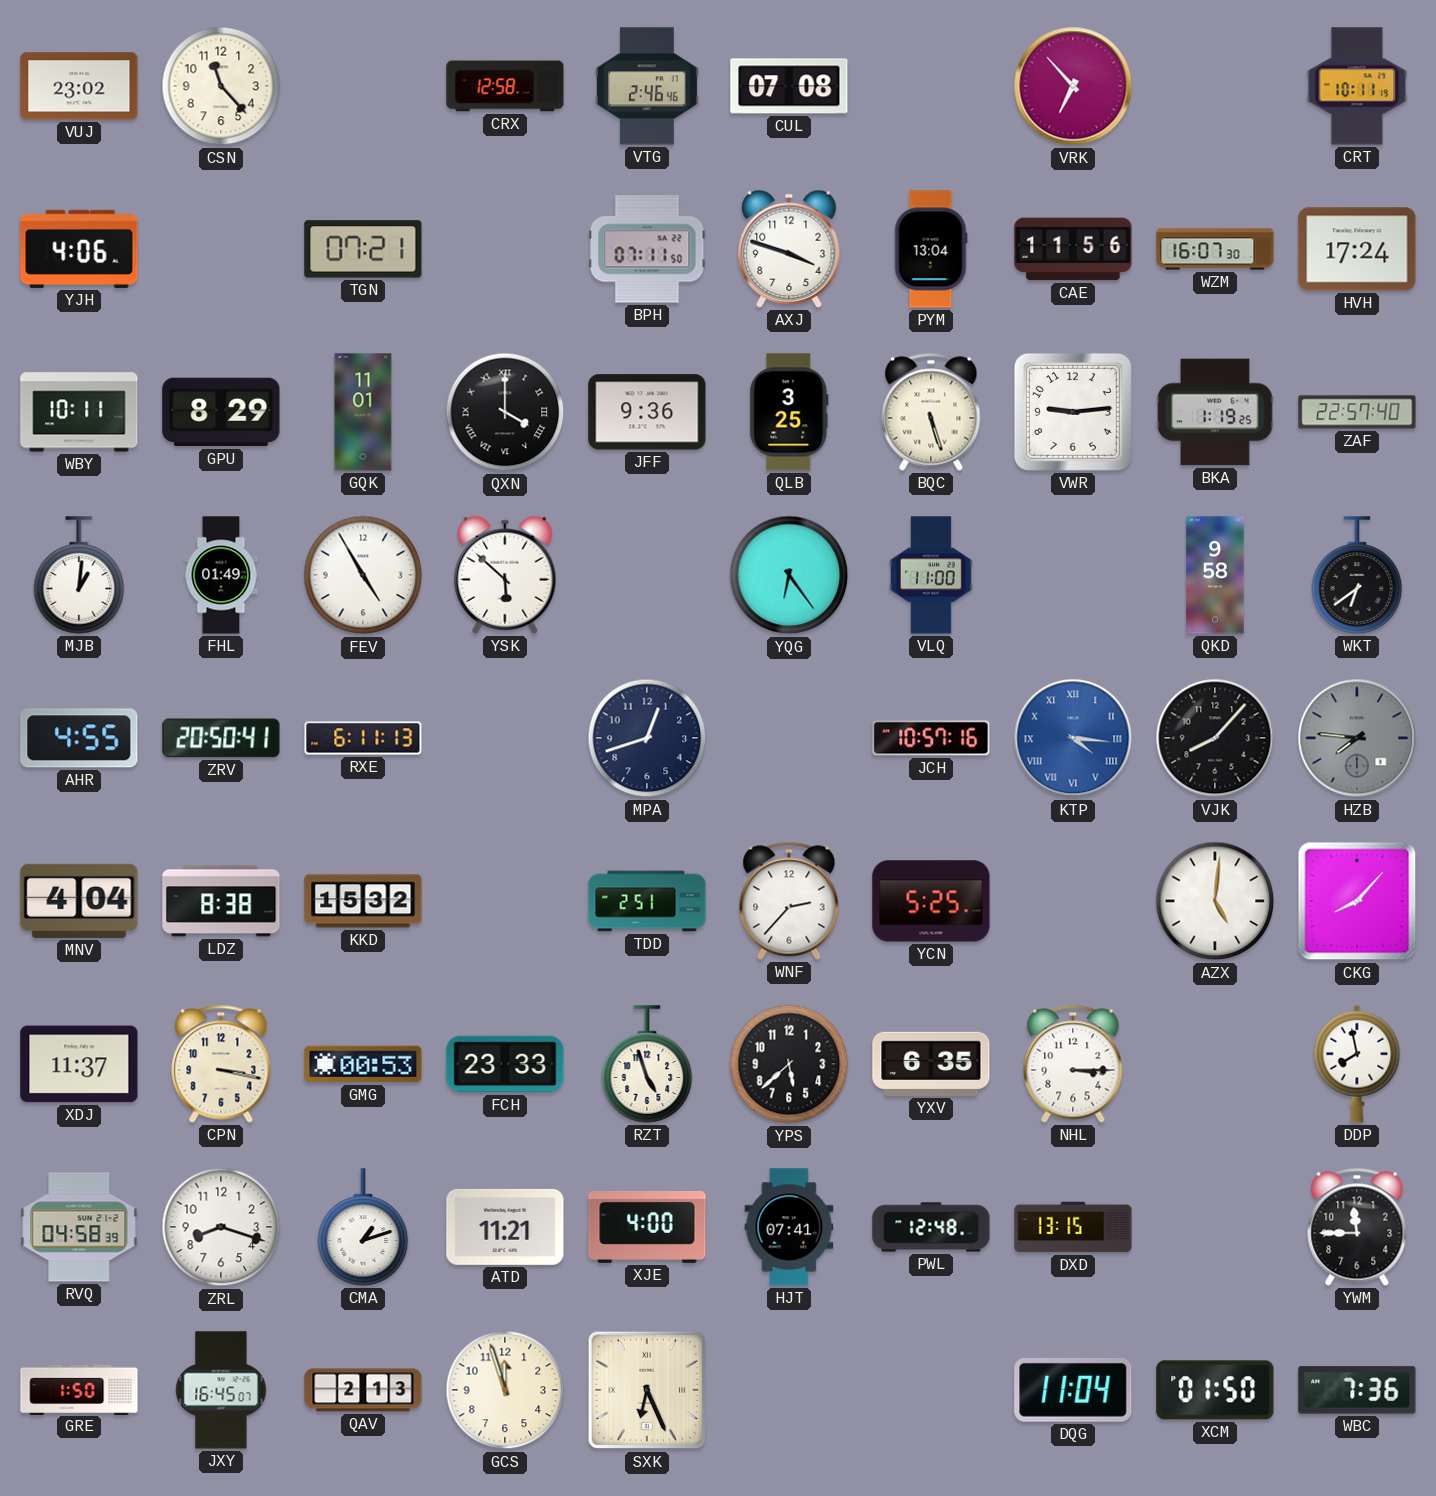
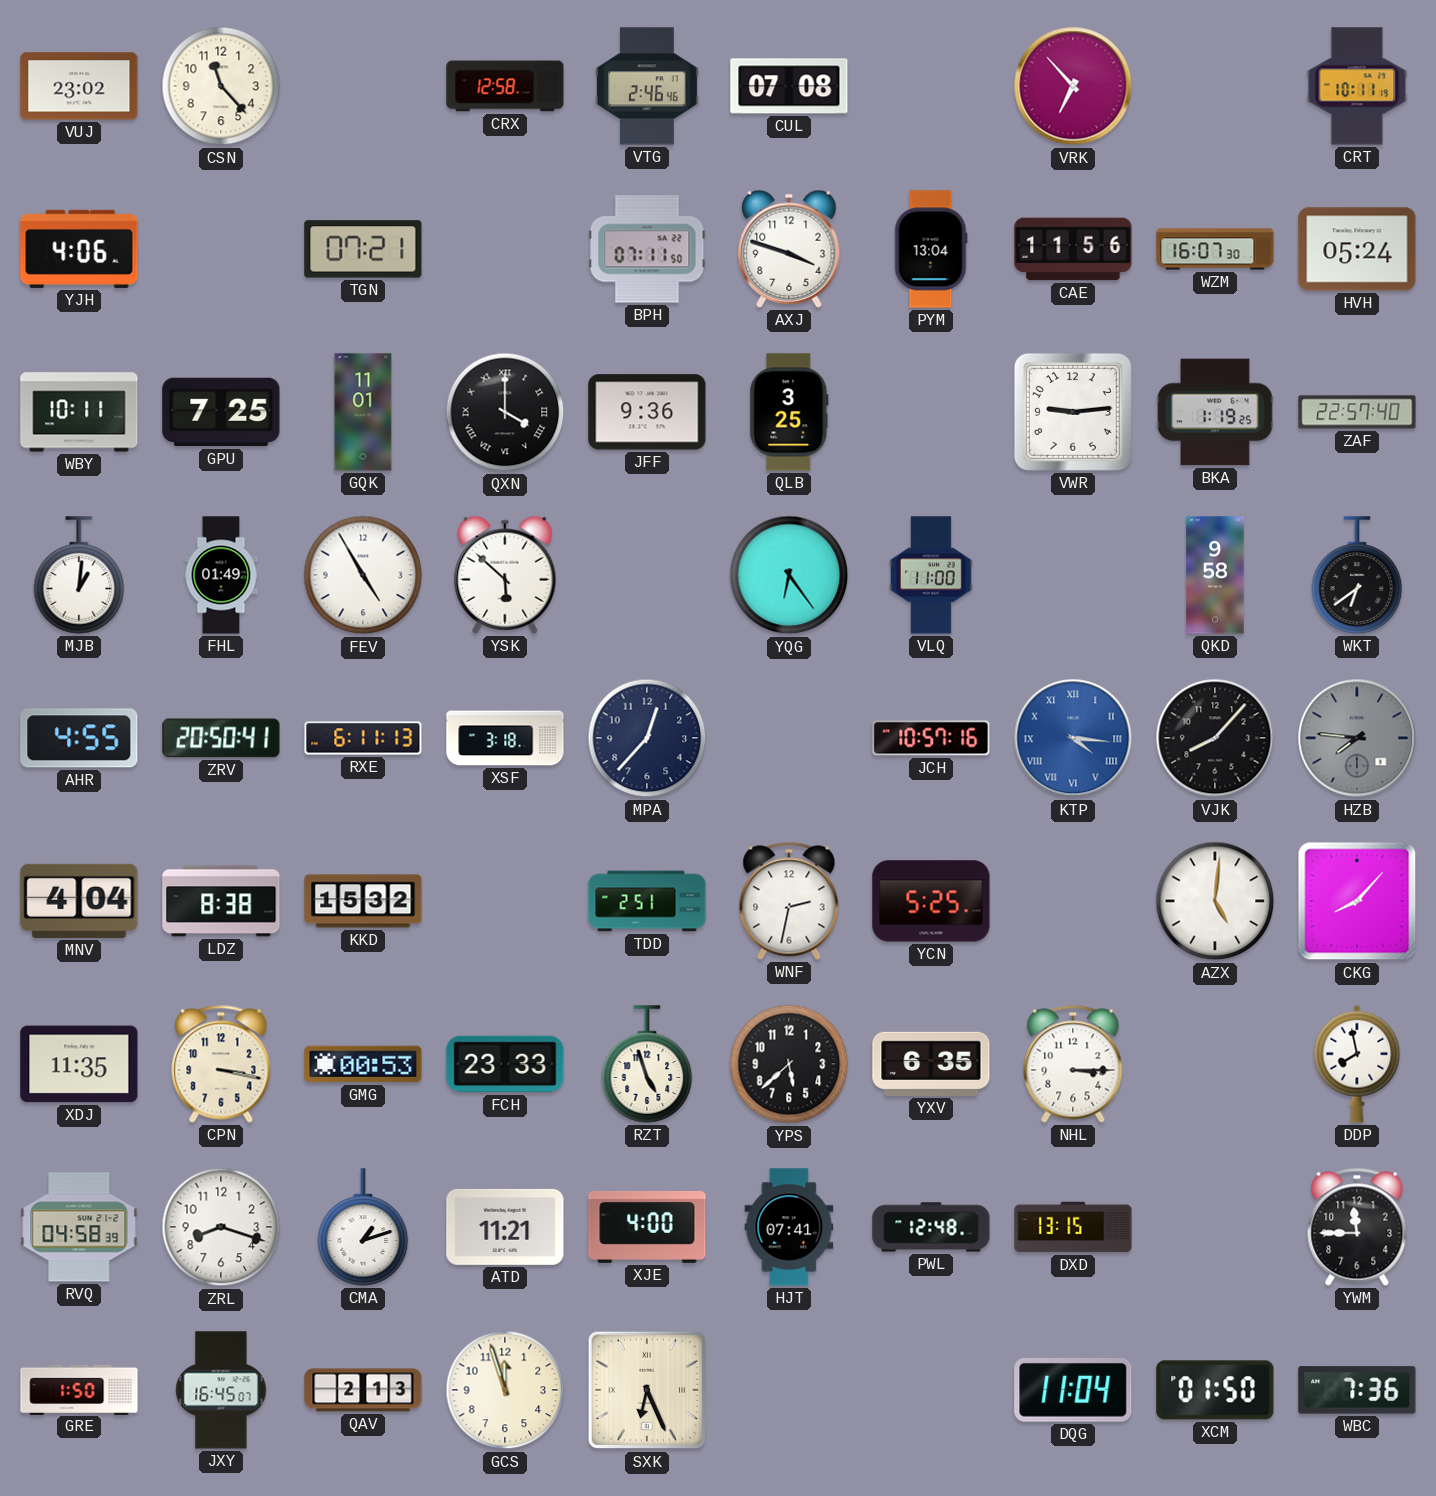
HVH: 17:24 -> 05:24 (1357, 249)
GPU: 8:29 -> 7:25 (221, 412)
BQC: 5:27 -> none (931, 412)
XSF: none -> 3:18 (505, 738)
MPA: 12:42 -> 12:37 (647, 738)
WNF: 2:37 -> 2:32 (789, 901)
XDJ: 11:37 -> 11:35 (79, 1064)
